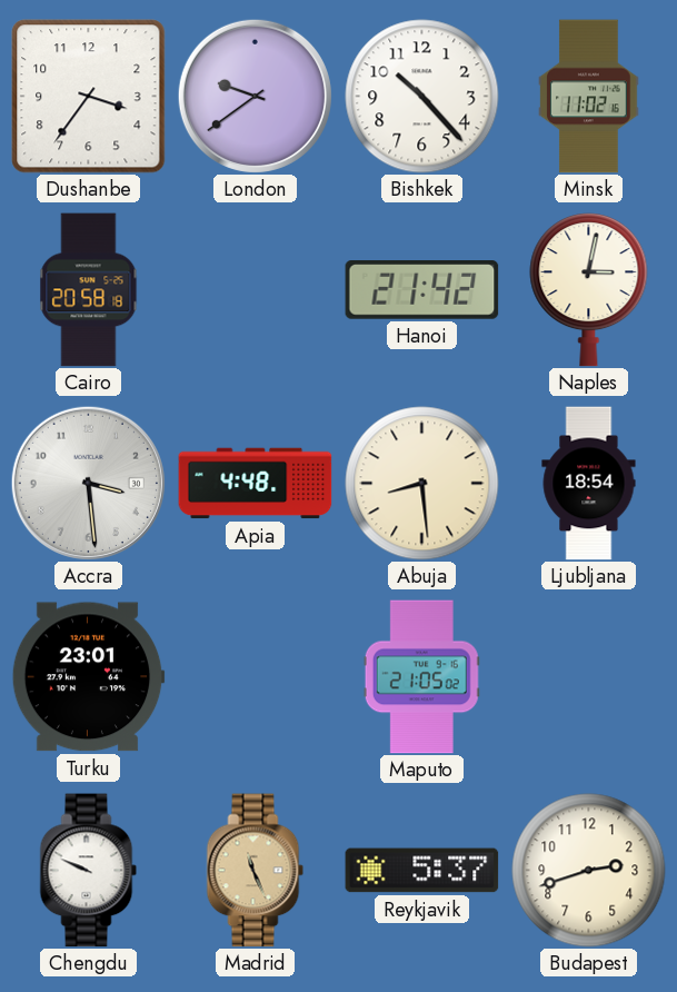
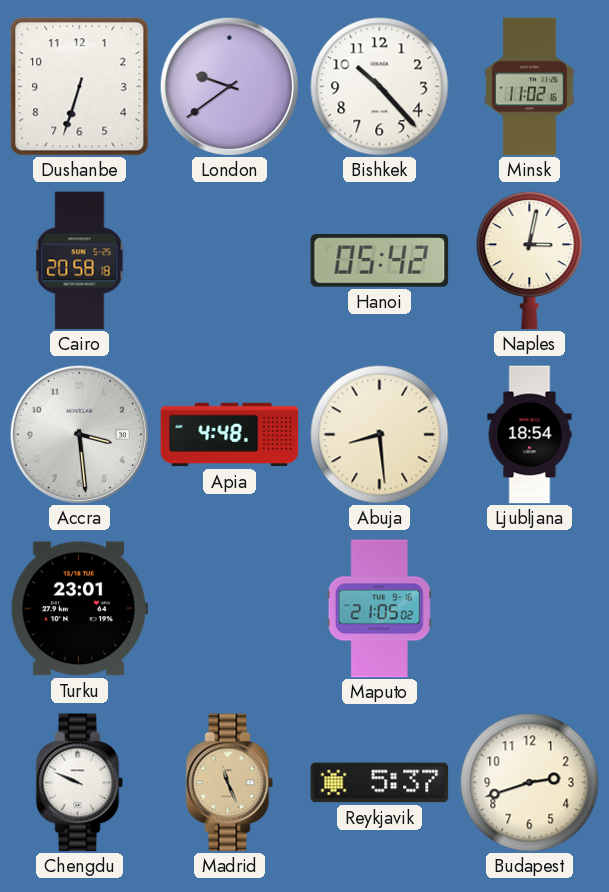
Dushanbe: 3:36 -> 6:33 (80, 87)
Hanoi: 21:42 -> 05:42 (380, 261)
